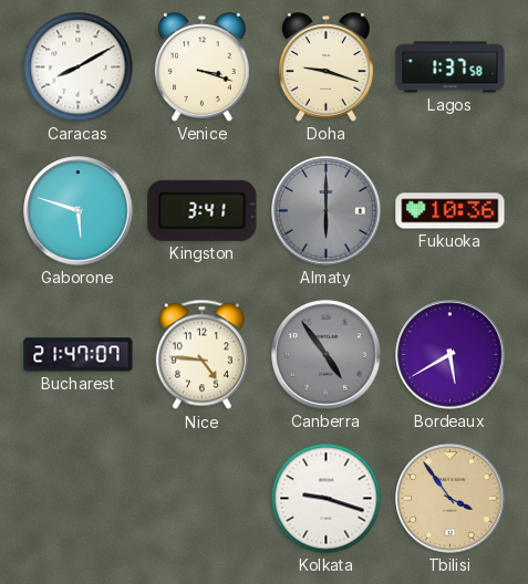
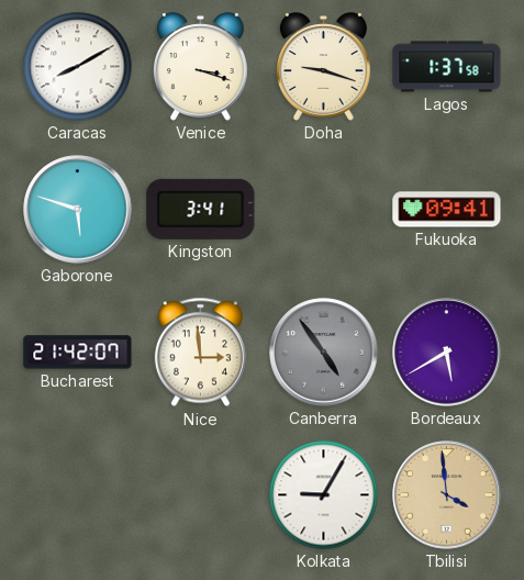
Almaty: 6:00 -> none (327, 211)
Fukuoka: 10:36 -> 09:41 (447, 210)
Bucharest: 21:47 -> 21:42 (78, 353)
Nice: 4:46 -> 2:59 (200, 353)
Kolkata: 9:18 -> 9:05 (324, 495)
Tbilisi: 3:54 -> 3:59 (447, 495)
